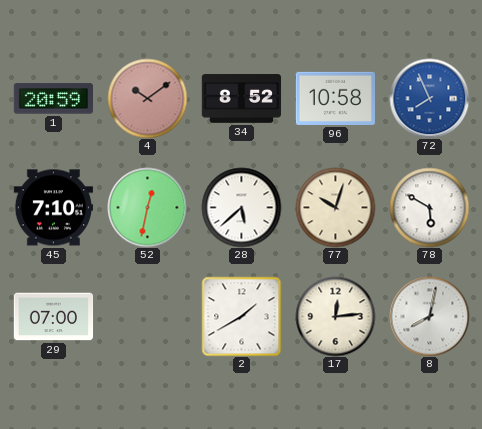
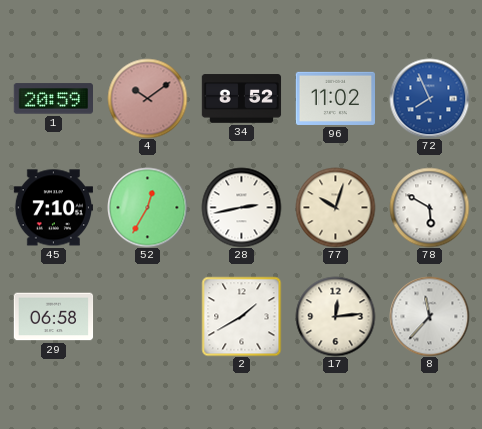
96: 10:58 -> 11:02 (335, 98)
52: 12:32 -> 12:35 (147, 207)
28: 5:38 -> 2:43 (241, 207)
29: 07:00 -> 06:58 (53, 317)
8: 8:02 -> 11:37 (429, 316)
